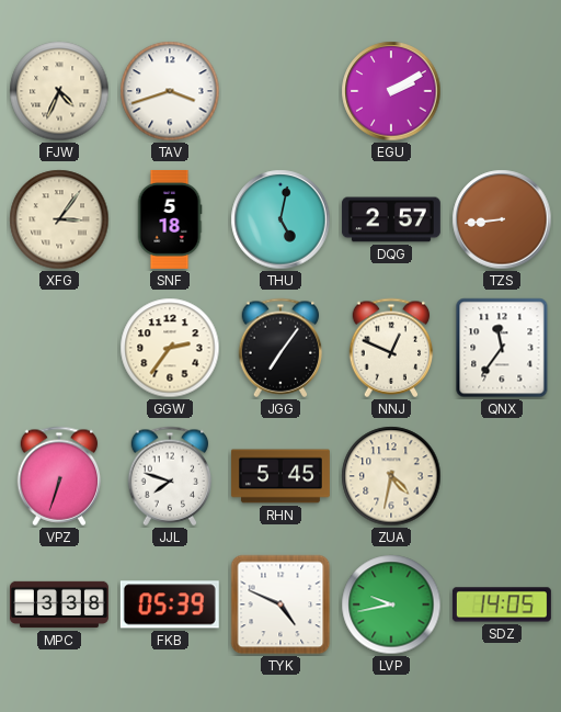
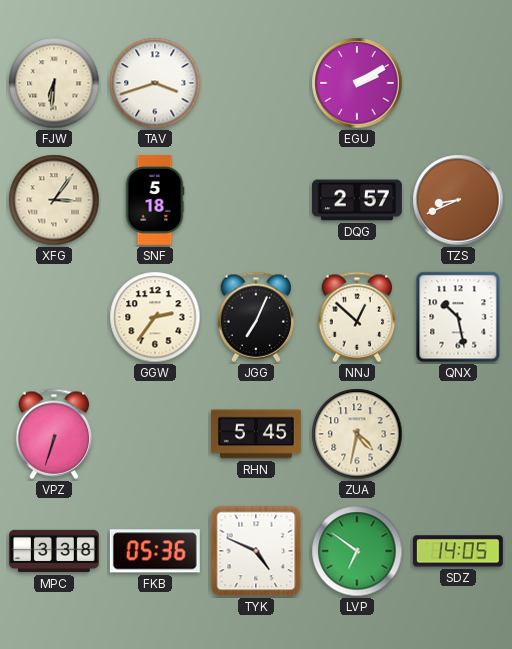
FJW: 4:34 -> 6:31 (54, 83)
THU: 5:02 -> none (280, 219)
TZS: 8:44 -> 8:41 (458, 200)
JGG: 7:06 -> 7:04 (256, 317)
NNJ: 12:49 -> 12:52 (357, 317)
QNX: 11:36 -> 10:28 (458, 317)
JJL: 7:48 -> none (170, 476)
FKB: 05:39 -> 05:36 (155, 551)
LVP: 9:43 -> 6:51 (357, 551)
